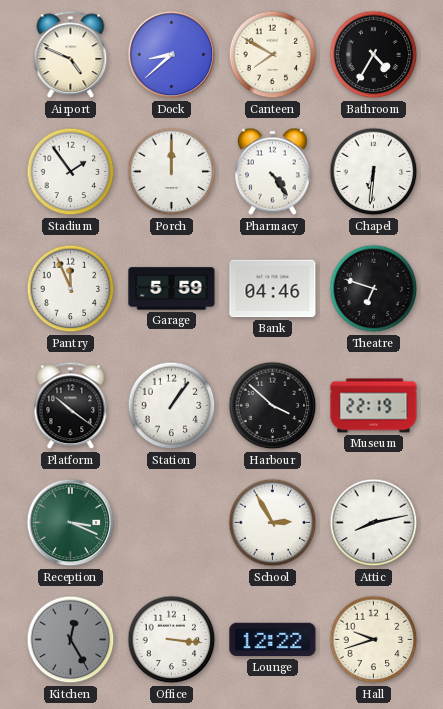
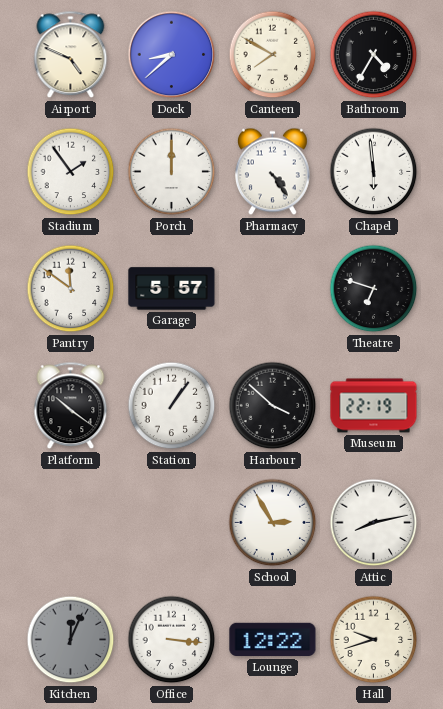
Chapel: 6:31 -> 5:59 (374, 172)
Pantry: 11:56 -> 11:51 (71, 289)
Garage: 5:59 -> 5:57 (172, 289)
Bank: 04:46 -> none (273, 289)
Reception: 3:19 -> none (71, 523)
Kitchen: 12:25 -> 12:04 (71, 640)
